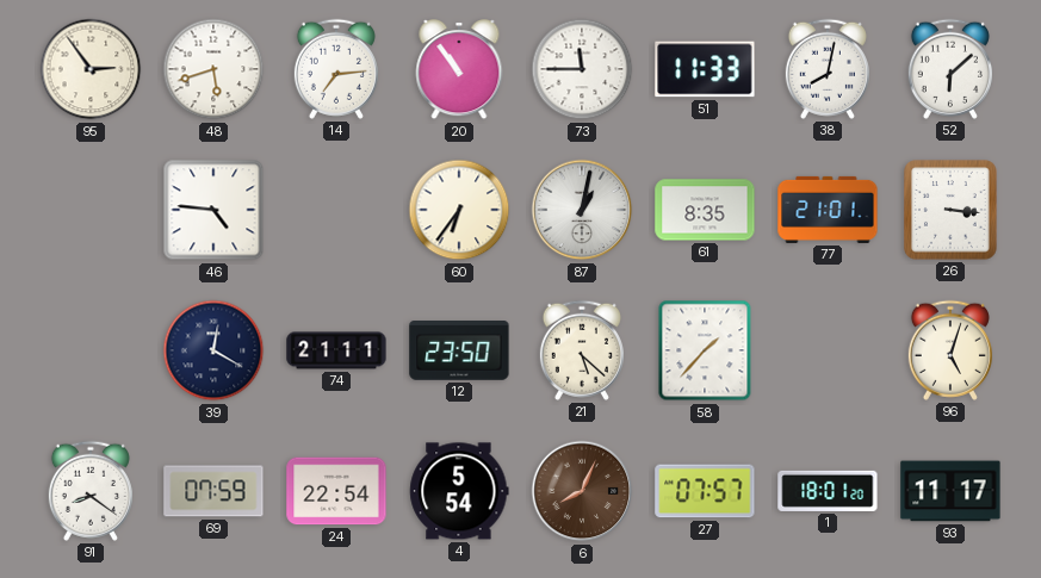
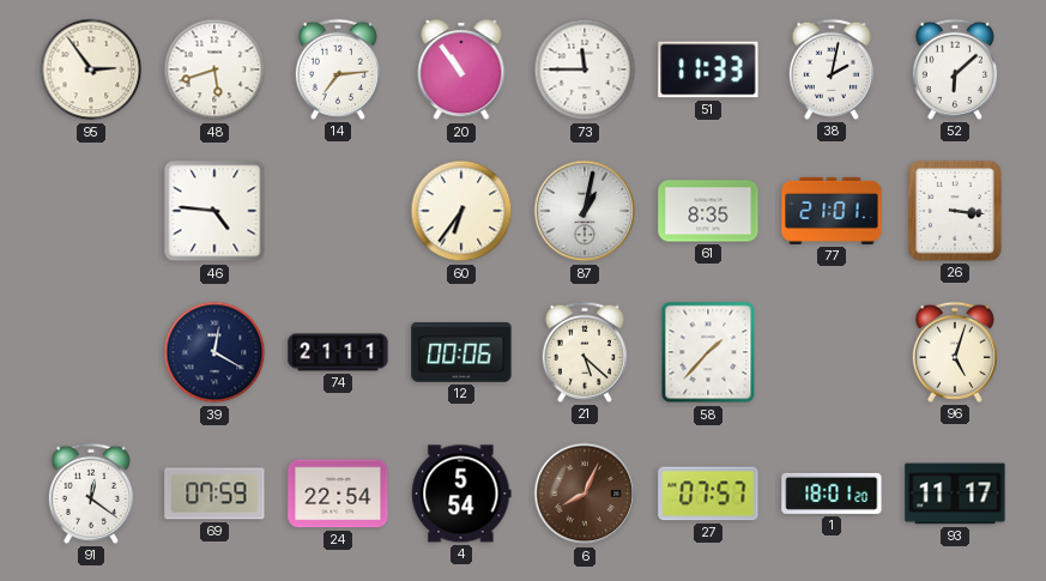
38: 8:02 -> 2:02 (832, 69)
12: 23:50 -> 00:06 (461, 353)
91: 8:21 -> 12:21 (91, 494)
